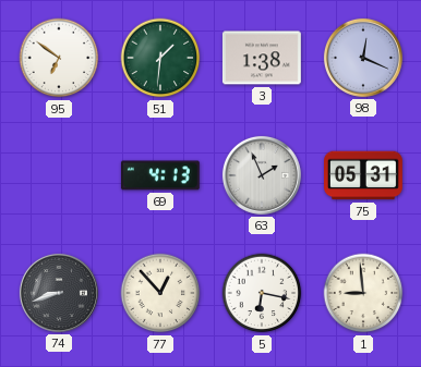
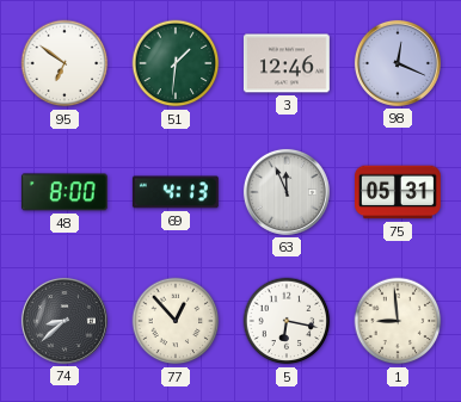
3: 1:38 -> 12:46 (287, 63)
48: none -> 8:00 (64, 192)
63: 1:56 -> 11:56 (287, 192)
74: 8:42 -> 8:38 (64, 321)
